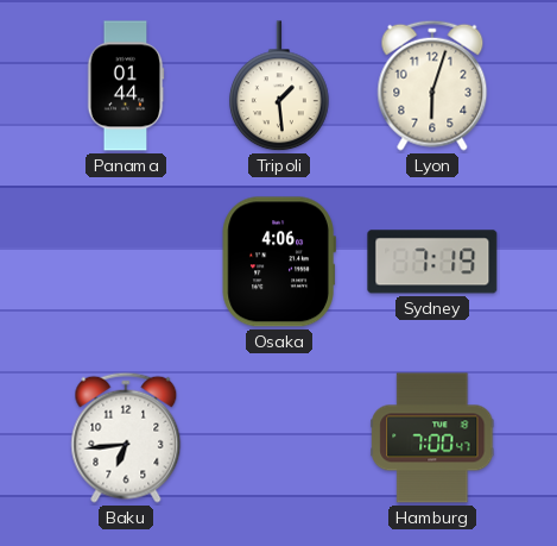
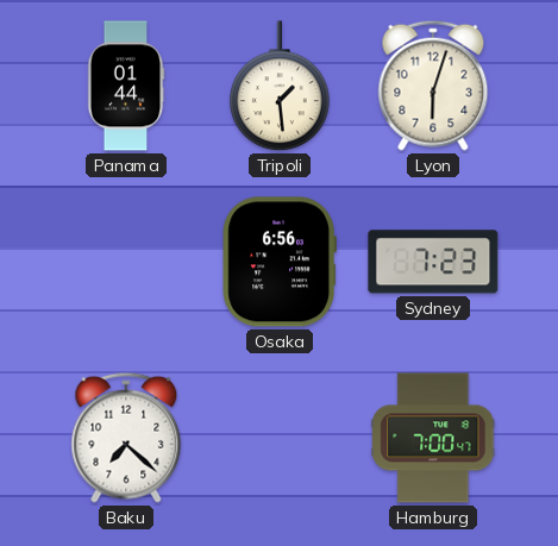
Osaka: 4:06 -> 6:56 (280, 262)
Sydney: 7:19 -> 7:23 (433, 262)
Baku: 6:44 -> 7:22 (126, 438)
